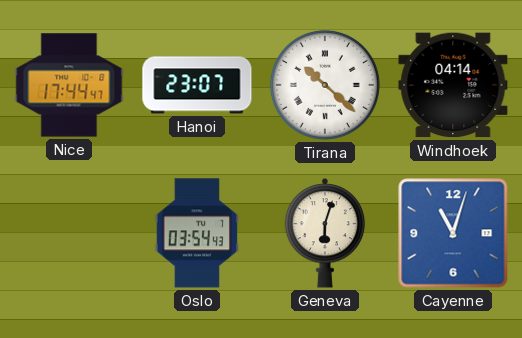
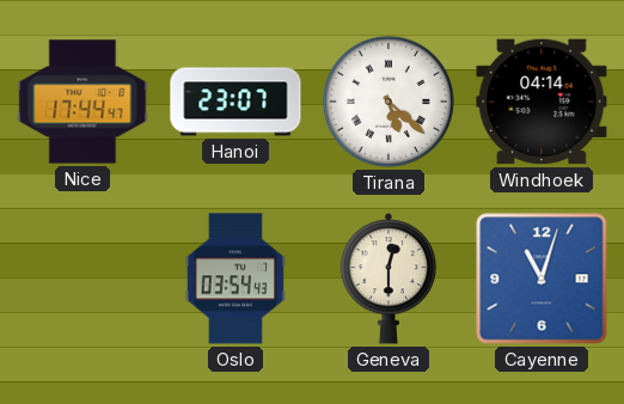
Tirana: 10:22 -> 5:22 (389, 102)
Geneva: 6:03 -> 12:30 (389, 278)
